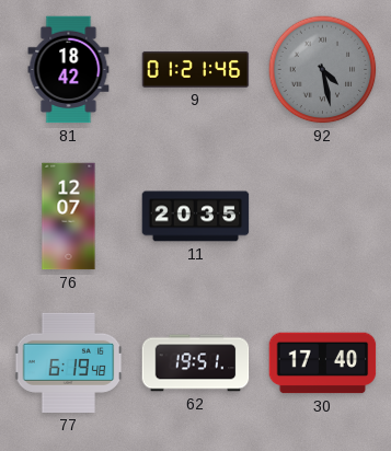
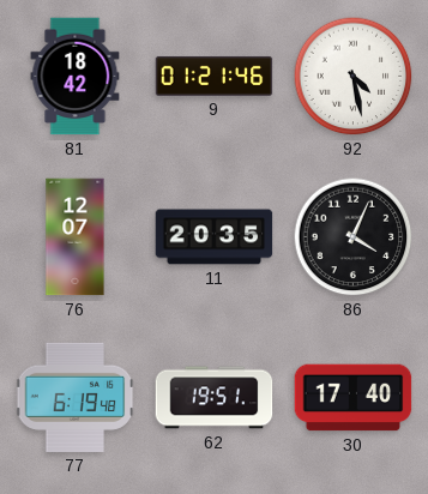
92 dial: grey -> white (354, 77)
86: none -> 4:04 (354, 237)
